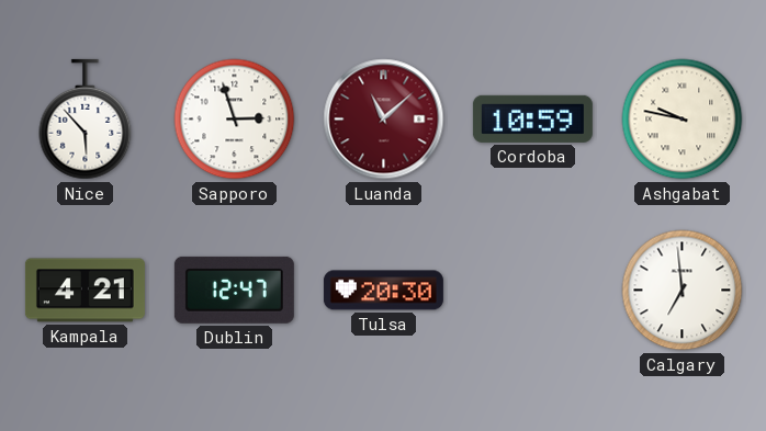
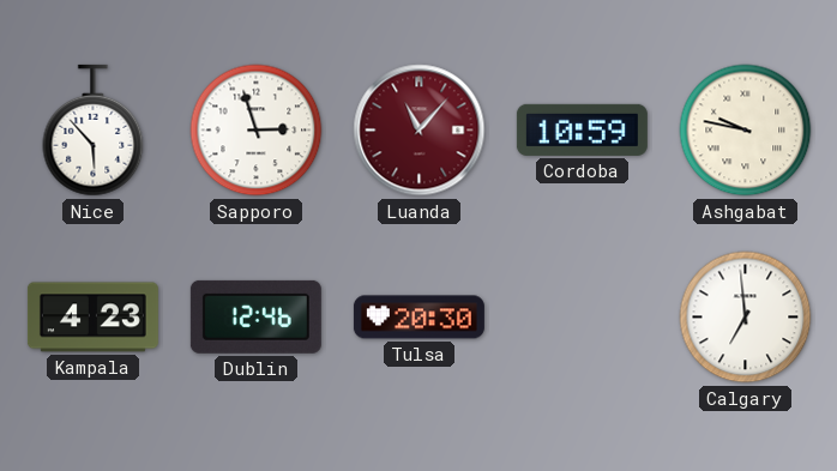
Luanda: 11:08 -> 11:07 (420, 131)
Kampala: 4:21 -> 4:23 (92, 318)
Dublin: 12:47 -> 12:46 (255, 316)
